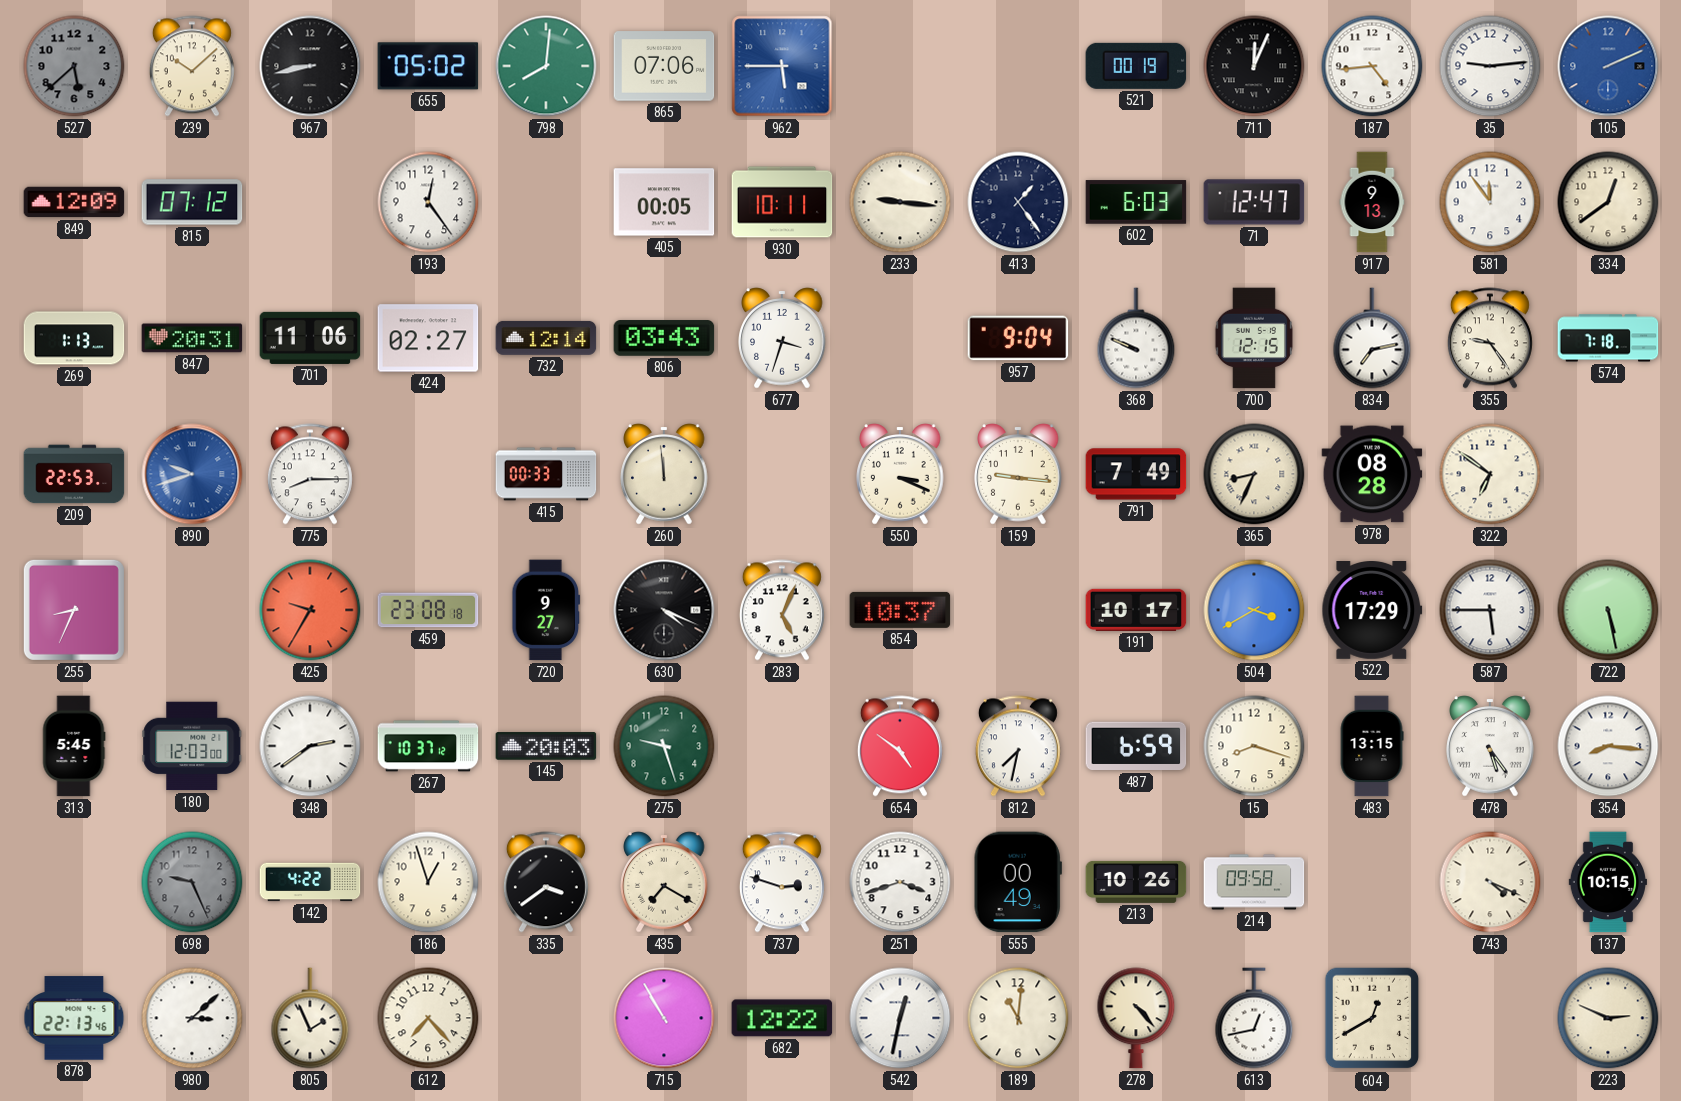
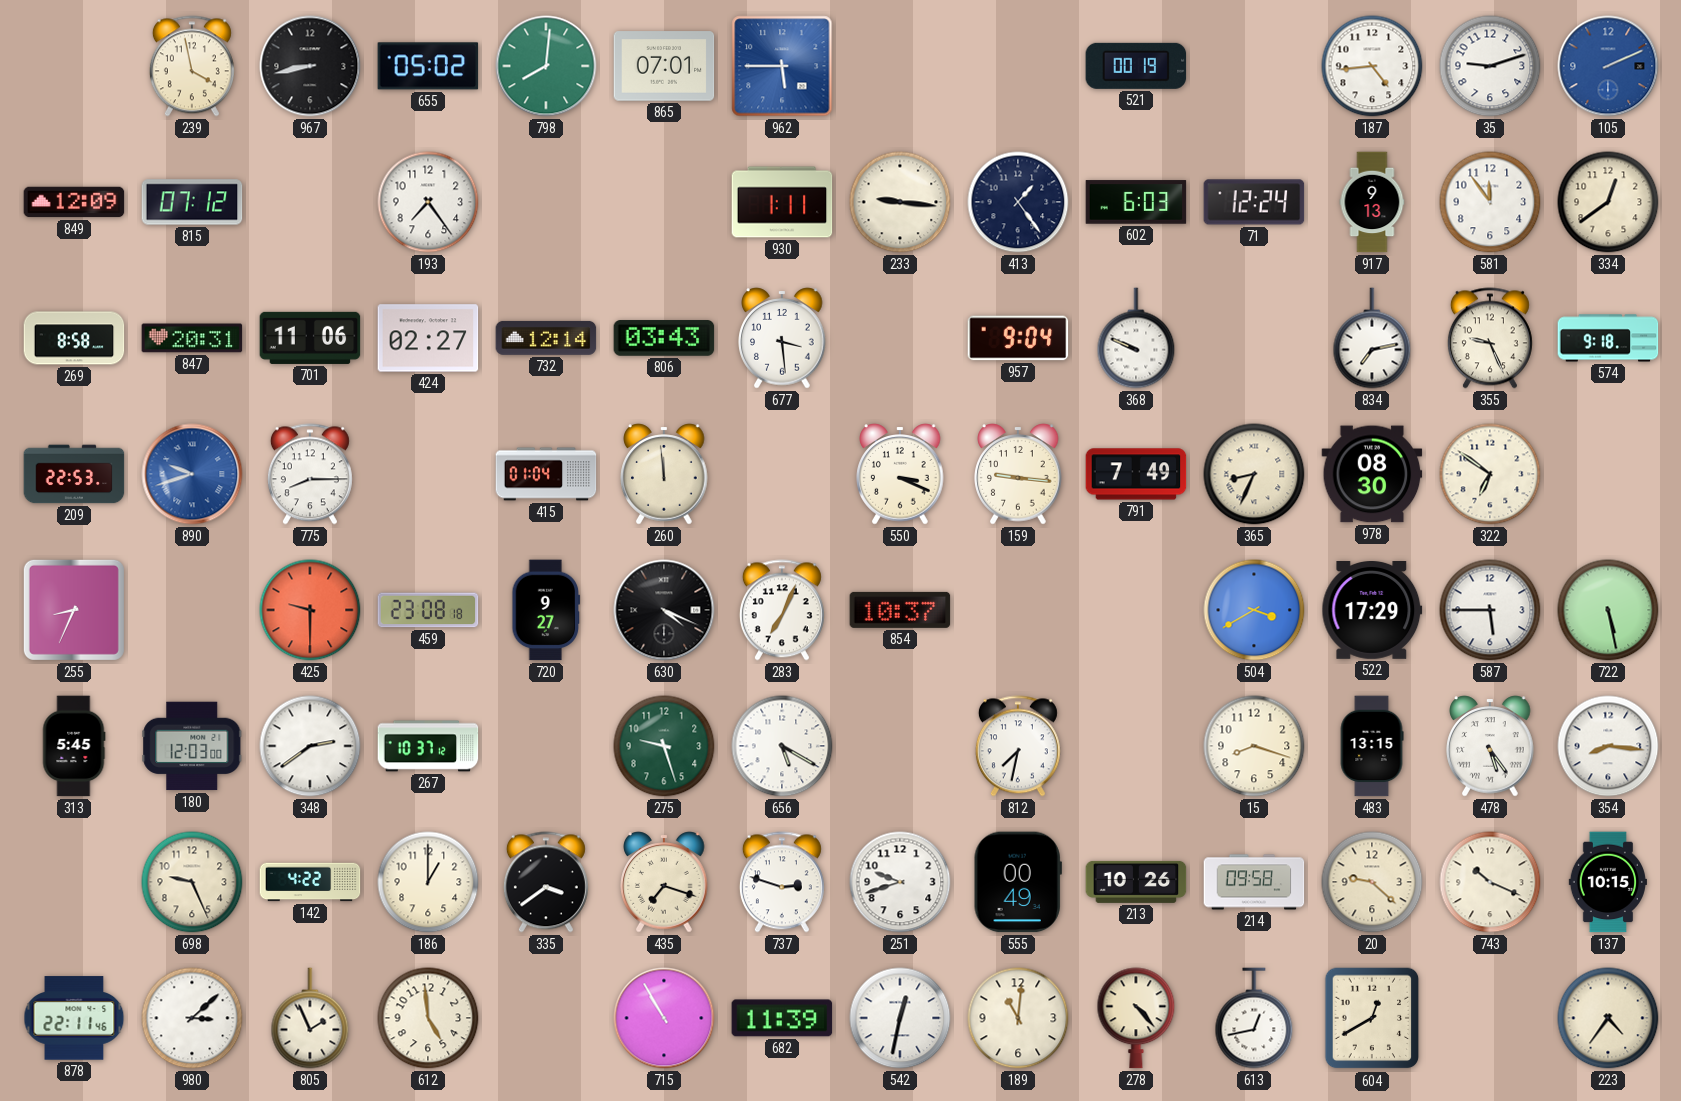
527: 5:38 -> none (74, 66)
239: 10:08 -> 3:58 (192, 66)
865: 07:06 -> 07:01 (664, 66)
711: 12:04 -> none (1254, 66)
35: 9:14 -> 9:12 (1490, 66)
193: 12:24 -> 7:24 (428, 202)
405: 00:05 -> none (664, 202)
930: 10:11 -> 1:11 (782, 202)
71: 12:47 -> 12:24 (1254, 202)
269: 1:13 -> 8:58 (74, 338)
677: 3:33 -> 3:29 (782, 338)
700: 12:15 -> none (1254, 338)
355: 9:24 -> 9:26 (1490, 338)
574: 7:18 -> 9:18 (1608, 338)
415: 00:33 -> 01:04 (546, 474)
978: 08:28 -> 08:30 (1372, 474)
425: 9:35 -> 9:30 (310, 610)
283: 5:04 -> 7:04 (782, 610)
191: 10:17 -> none (1136, 610)
145: 20:03 -> none (546, 746)
656: none -> 5:20 (782, 746)
654: 4:51 -> none (900, 746)
487: 6:59 -> none (1136, 746)
698 dial: grey -> cream (192, 882)
186: 12:57 -> 1:00 (428, 882)
435: 7:20 -> 7:18 (664, 882)
251: 3:42 -> 9:42 (900, 882)
20: none -> 9:22 (1372, 882)
743: 4:19 -> 10:19 (1490, 882)
878: 22:13 -> 22:11 (74, 1018)
612: 7:23 -> 4:59 (428, 1018)
682: 12:22 -> 11:39 (782, 1018)
223: 2:49 -> 4:36 (1608, 1018)
